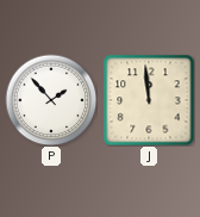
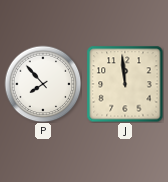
P: 1:53 -> 7:53 (43, 84)
